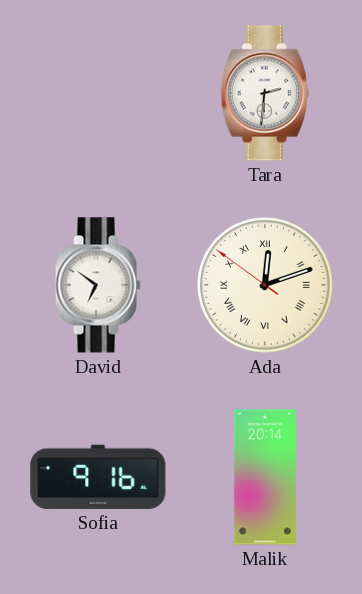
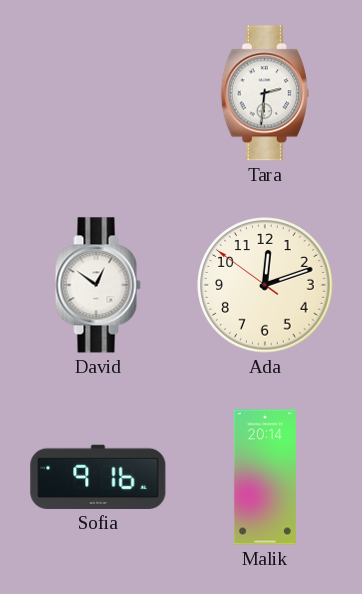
David: 6:51 -> 12:51 (98, 285)
Ada numerals: Roman -> Arabic (265, 285)
